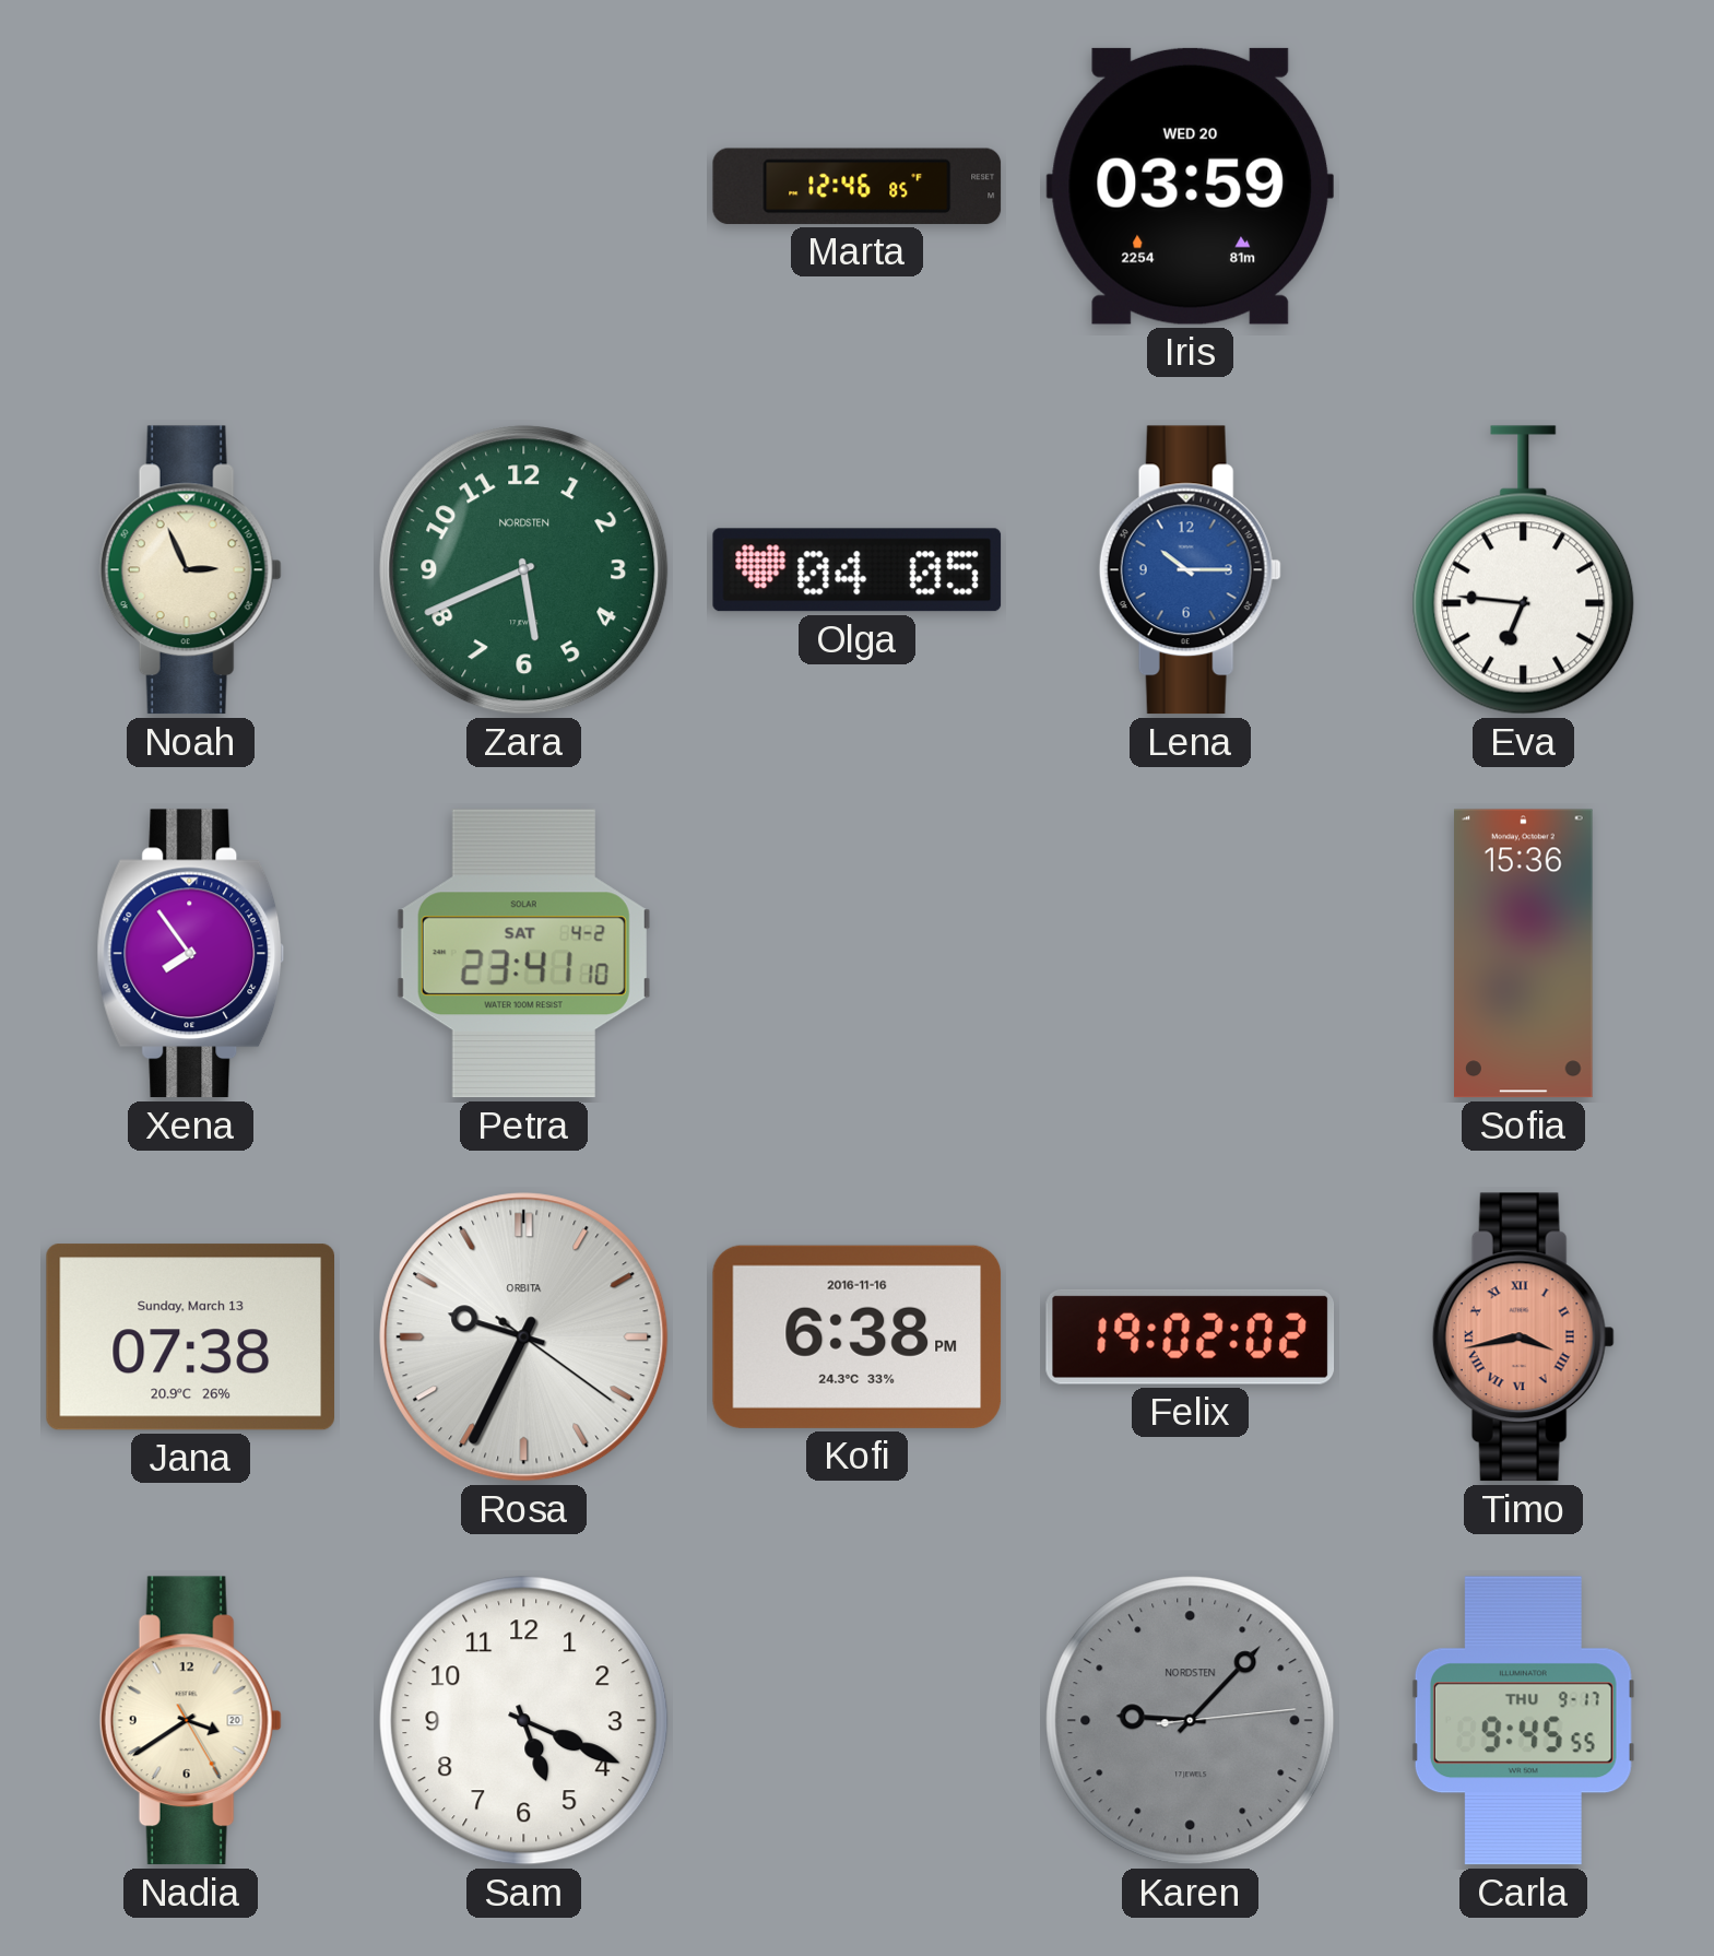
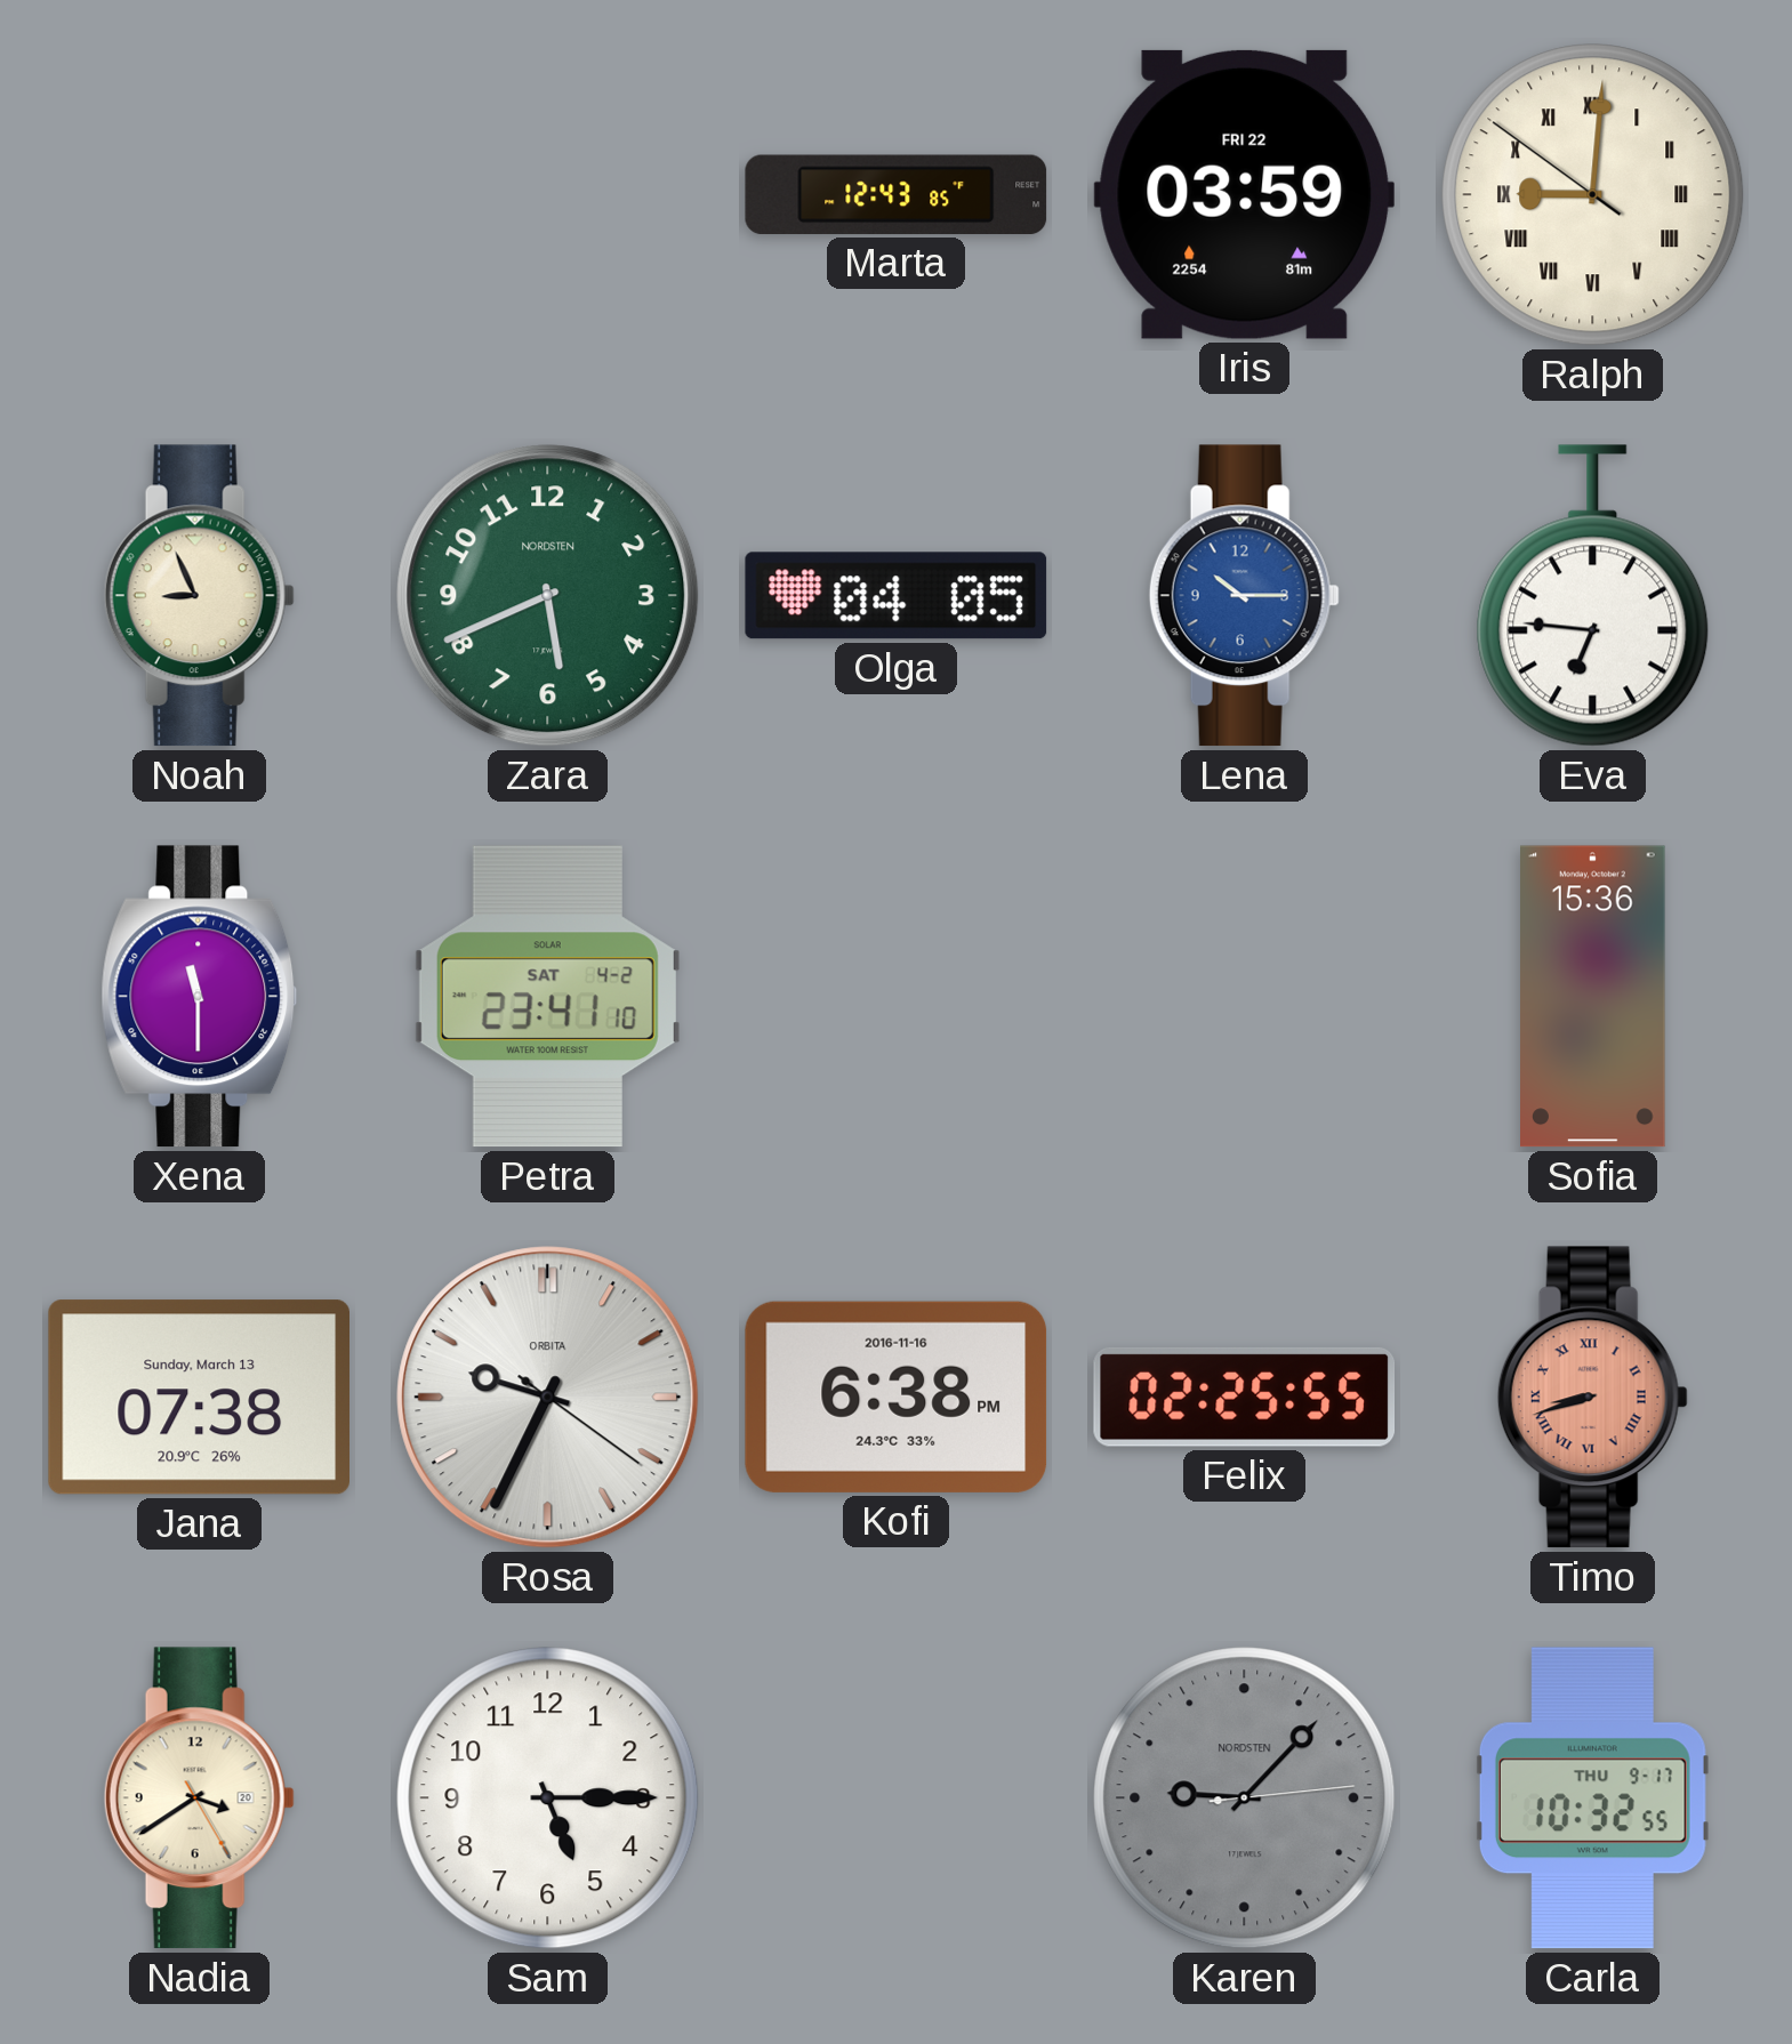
Marta: 12:46 -> 12:43 (897, 194)
Iris date: WED 20 -> FRI 22 (1244, 194)
Ralph: none -> 9:00 (1593, 195)
Noah: 2:56 -> 8:56 (199, 596)
Xena: 7:54 -> 11:30 (200, 997)
Felix: 19:02 -> 02:25 (1245, 1397)
Timo: 3:43 -> 8:42 (1592, 1398)
Sam: 5:19 -> 5:15 (548, 1798)
Carla: 9:45 -> 10:32 (1592, 1798)
